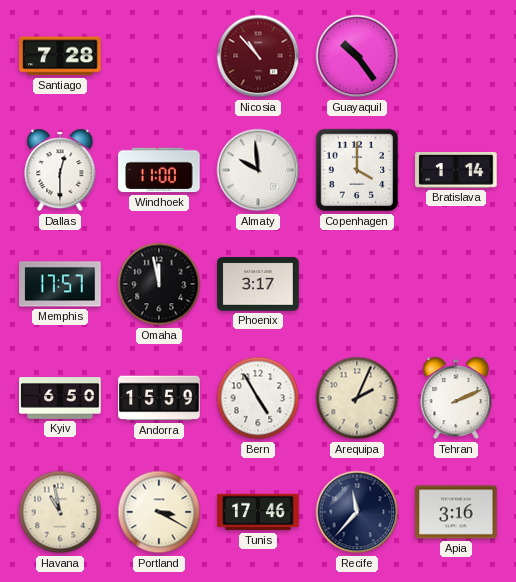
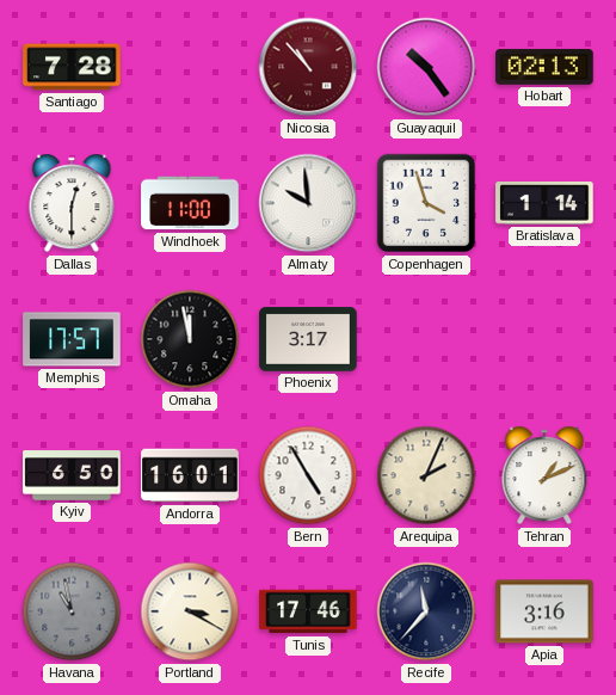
Hobart: none -> 02:13 (544, 67)
Copenhagen: 4:00 -> 3:57 (426, 203)
Andorra: 15:59 -> 16:01 (190, 475)
Tehran: 2:11 -> 1:11 (544, 475)
Havana dial: cream -> grey (72, 611)
